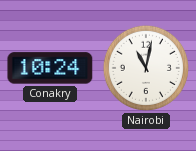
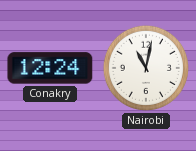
Conakry: 10:24 -> 12:24 (50, 68)
